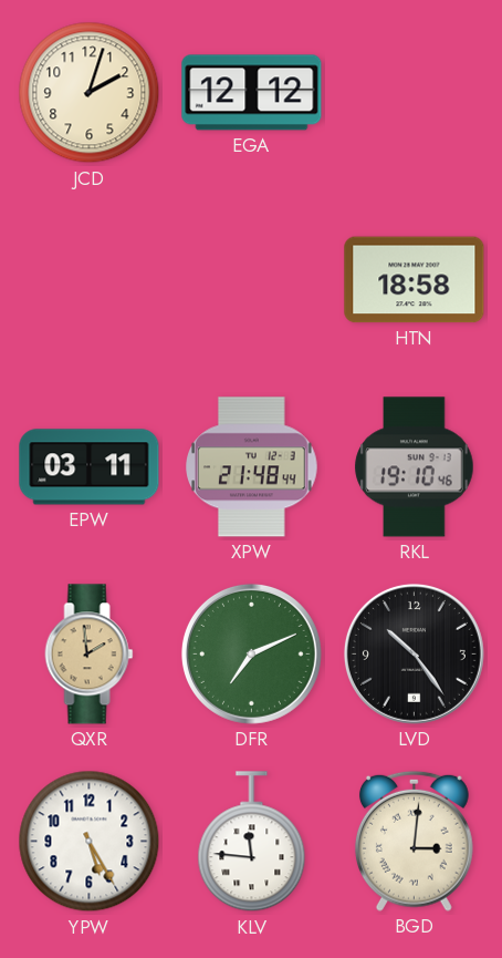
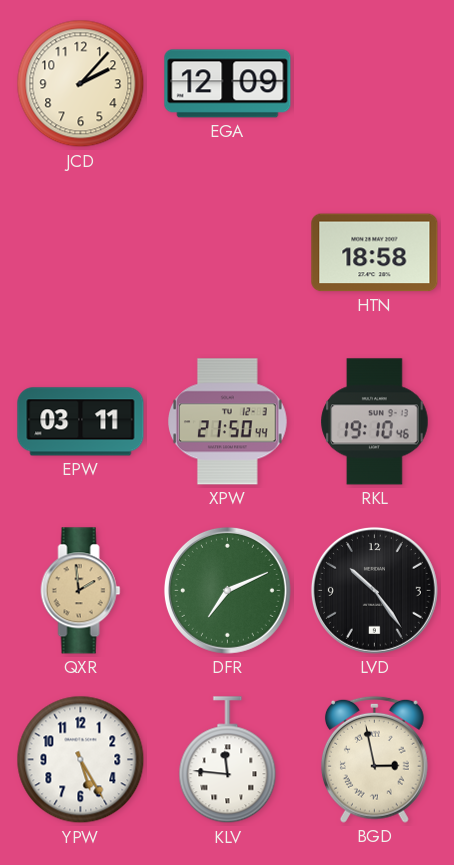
JCD: 2:03 -> 2:07 (81, 84)
EGA: 12:12 -> 12:09 (228, 84)
XPW: 21:48 -> 21:50 (228, 422)
BGD: 3:01 -> 2:58 (374, 759)
